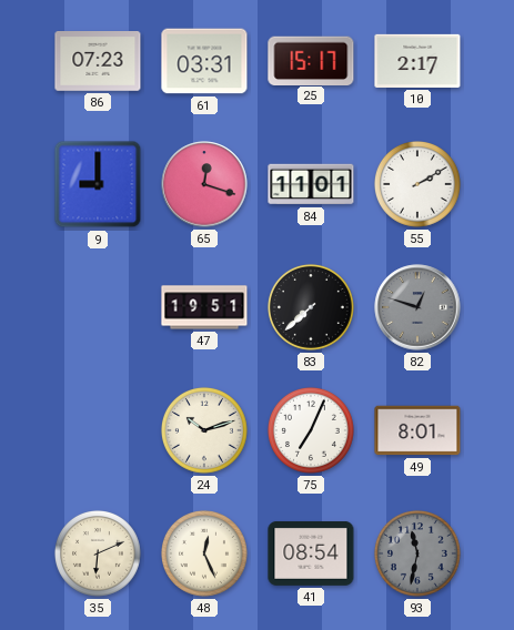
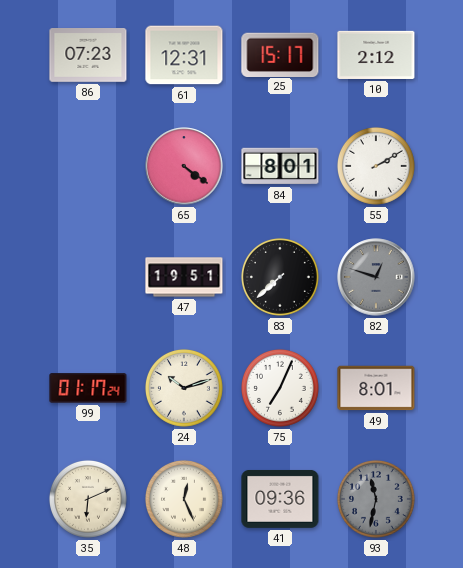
61: 03:31 -> 12:31 (184, 55)
10: 2:17 -> 2:12 (376, 55)
9: 9:00 -> none (98, 184)
65: 12:18 -> 4:21 (184, 166)
84: 11:01 -> 8:01 (280, 166)
99: none -> 01:17 (88, 388)
41: 08:54 -> 09:36 (280, 499)
